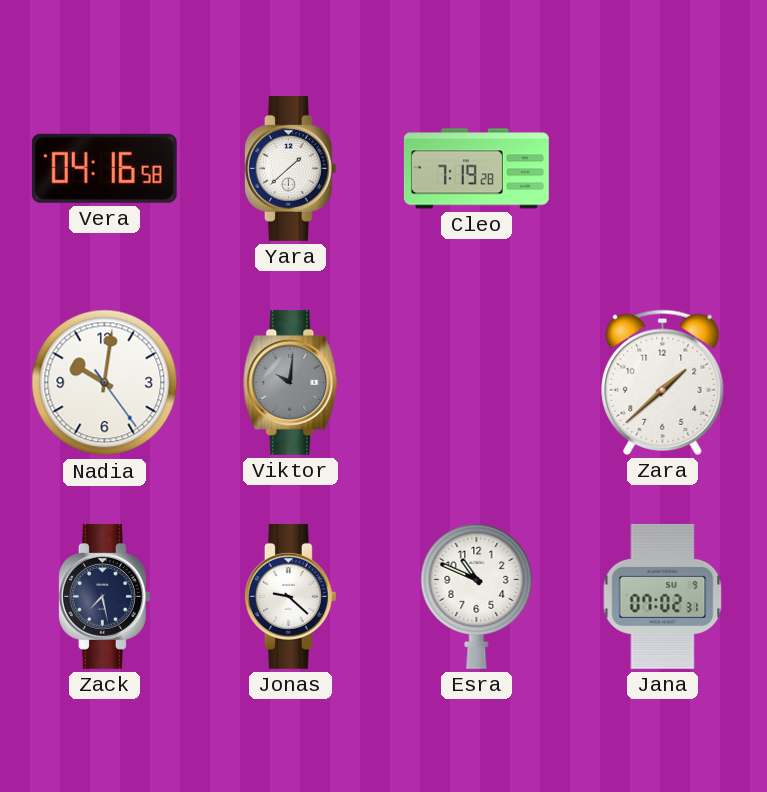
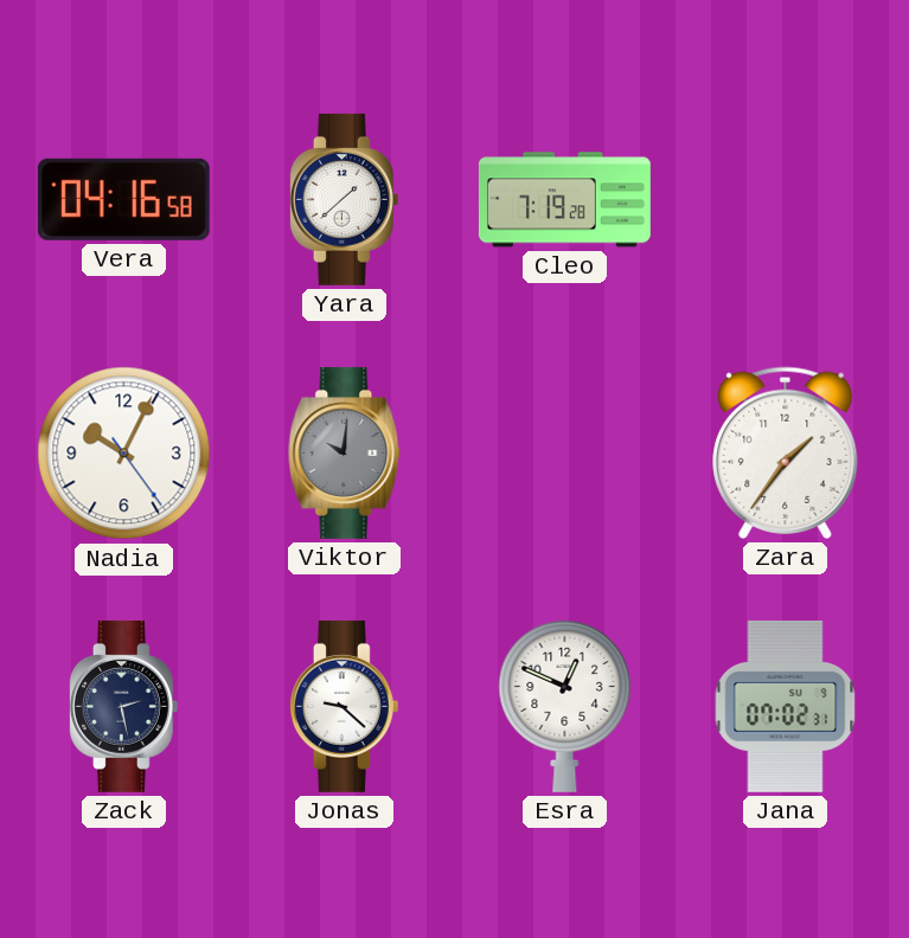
Nadia: 10:01 -> 10:04 (124, 454)
Zara: 1:38 -> 1:36 (786, 452)
Zack: 7:28 -> 2:28 (123, 706)
Esra: 10:49 -> 12:49 (565, 706)
